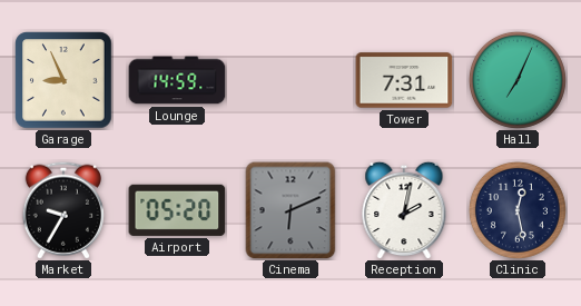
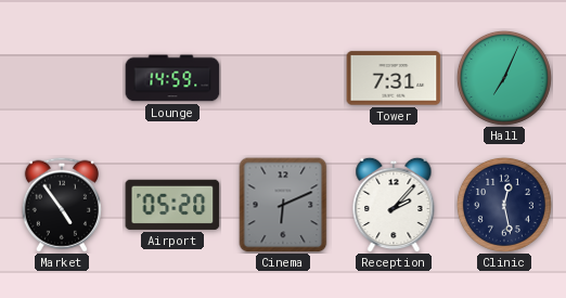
Garage: 8:56 -> none (63, 80)
Market: 9:35 -> 4:54 (62, 205)
Reception: 2:02 -> 2:07 (394, 205)
